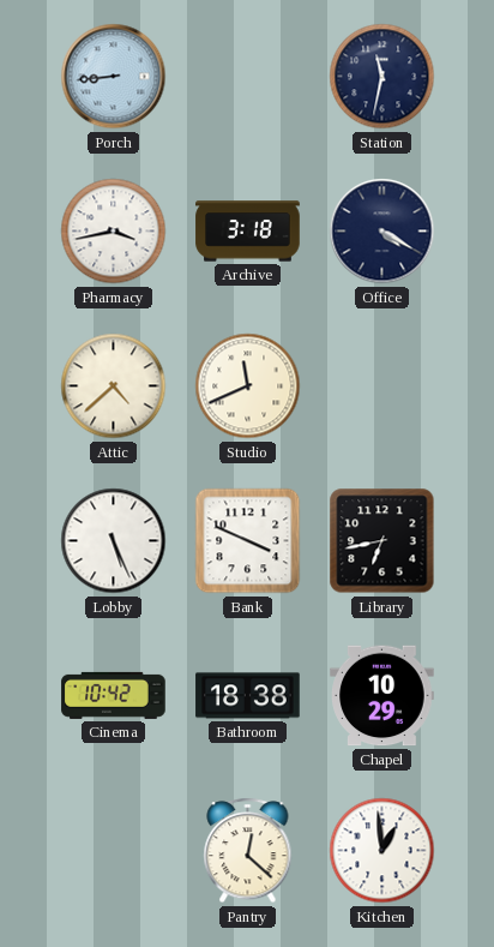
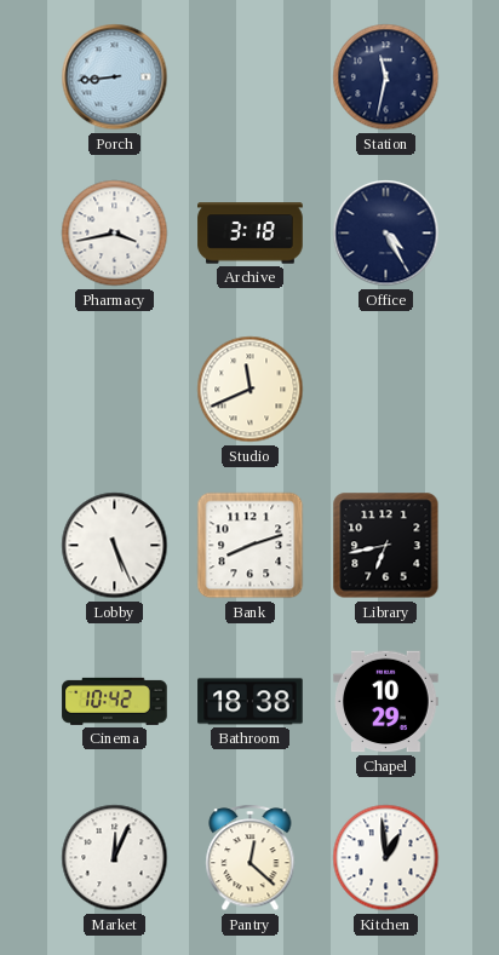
Office: 4:20 -> 4:25 (386, 234)
Attic: 4:38 -> none (114, 386)
Bank: 3:49 -> 8:12 (251, 546)
Market: none -> 12:04 (115, 858)
